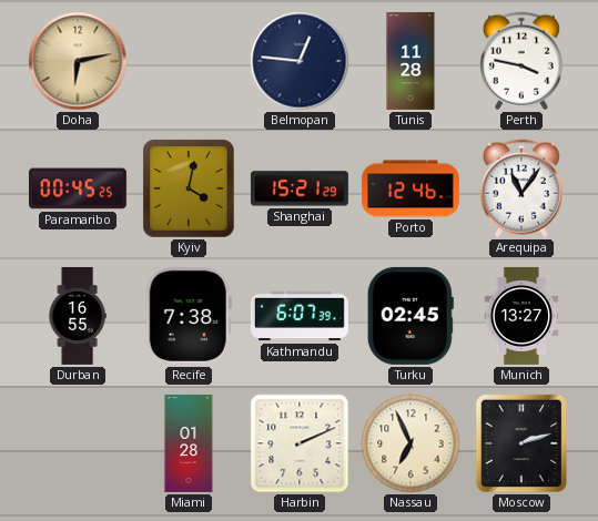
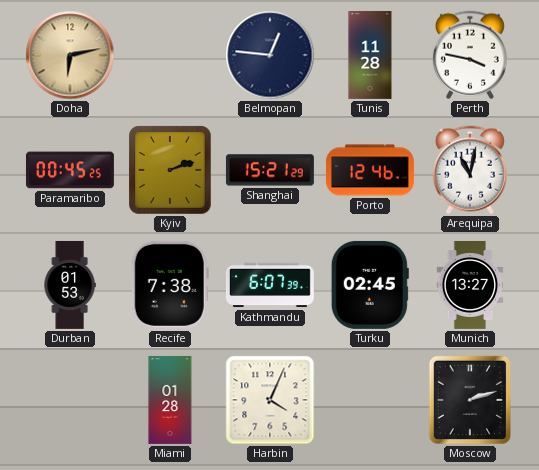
Kyiv: 4:02 -> 2:12 (170, 170)
Arequipa: 11:06 -> 11:02 (470, 170)
Durban: 16:55 -> 01:53 (70, 285)
Harbin: 2:11 -> 4:04 (270, 400)
Nassau: 6:56 -> none (411, 443)
